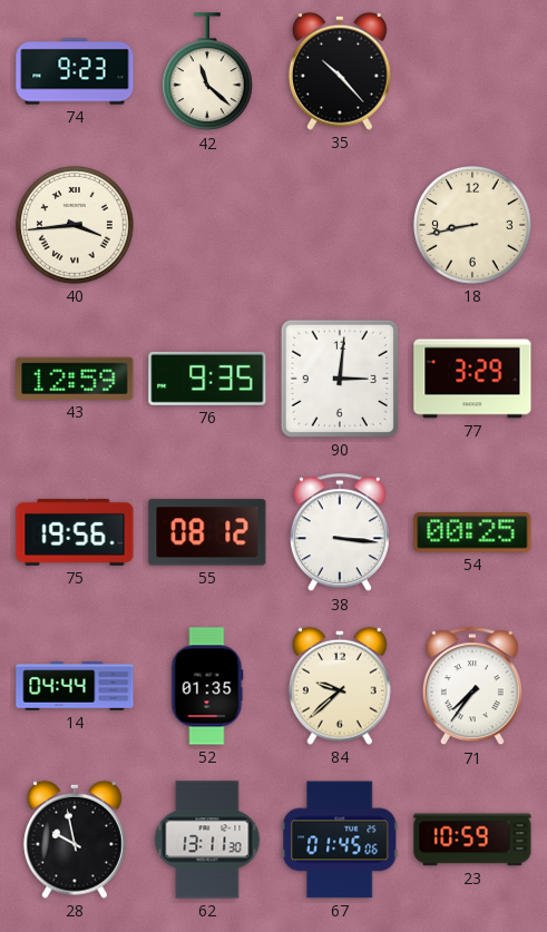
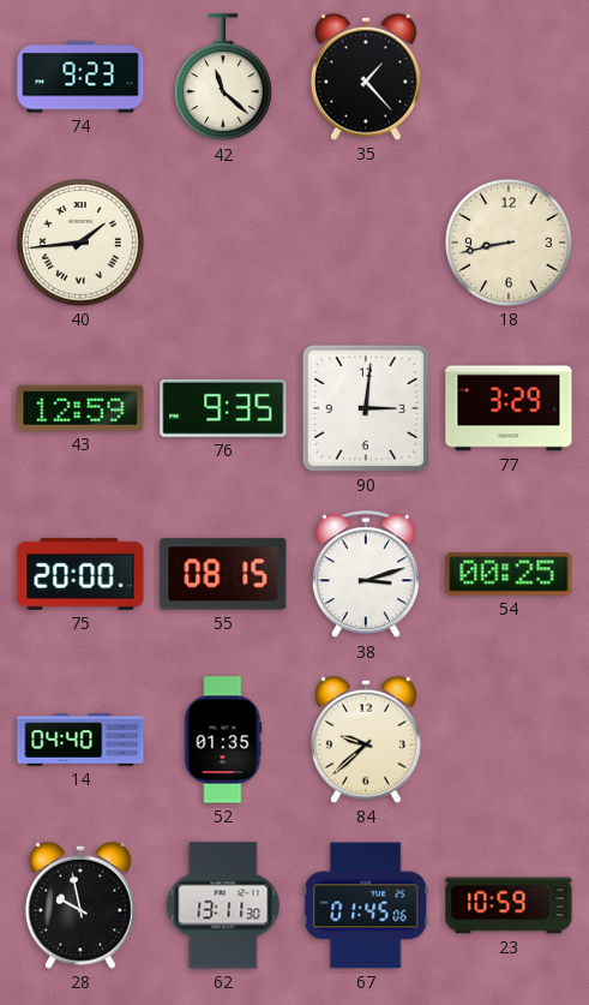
35: 10:23 -> 1:23 (366, 77)
40: 3:44 -> 1:44 (82, 244)
75: 19:56 -> 20:00 (80, 574)
55: 08:12 -> 08:15 (223, 574)
38: 3:16 -> 3:12 (366, 575)
14: 04:44 -> 04:40 (80, 740)
71: 7:36 -> none (472, 687)
